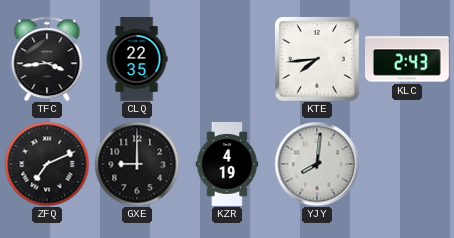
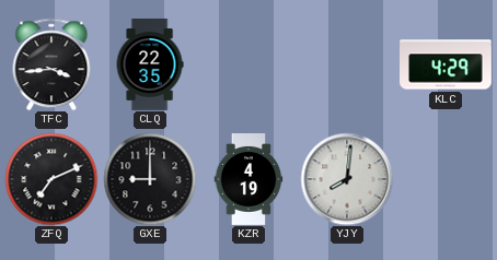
KTE: 7:44 -> none (317, 59)
KLC: 2:43 -> 4:29 (447, 64)
